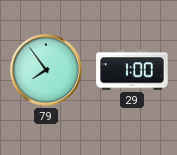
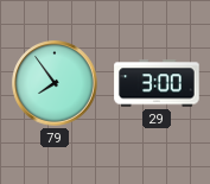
29: 1:00 -> 3:00 (157, 83)
